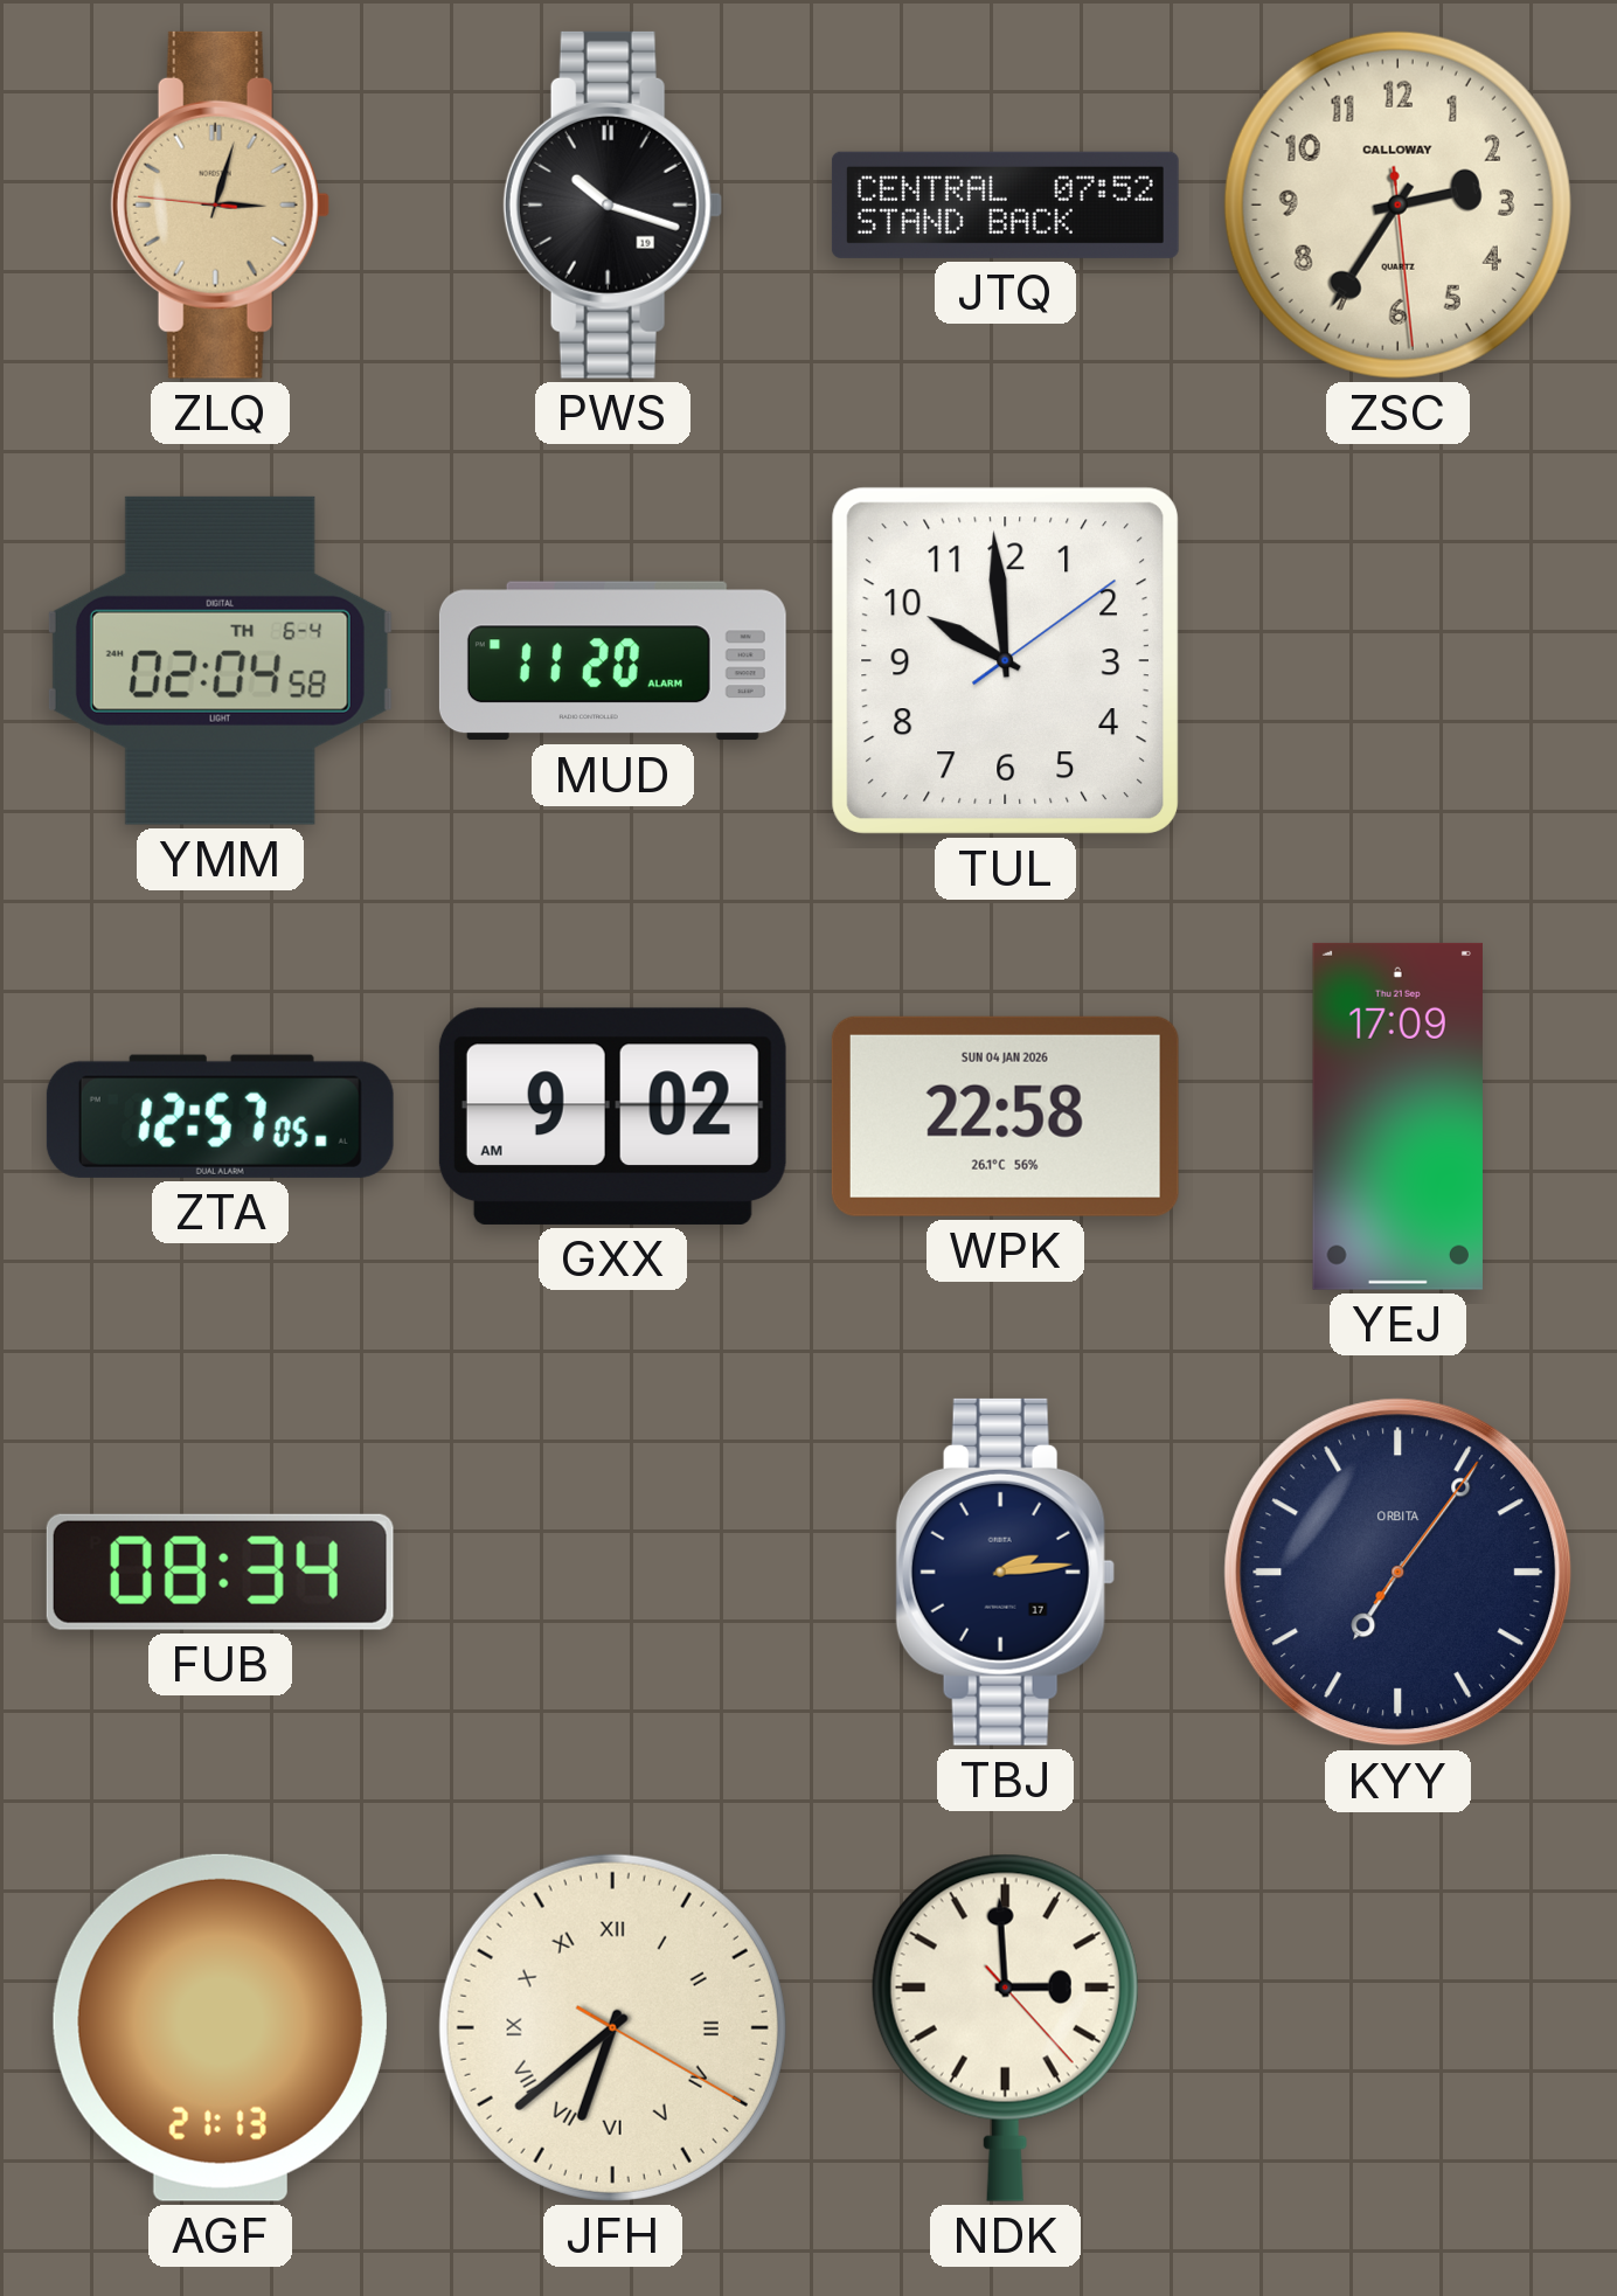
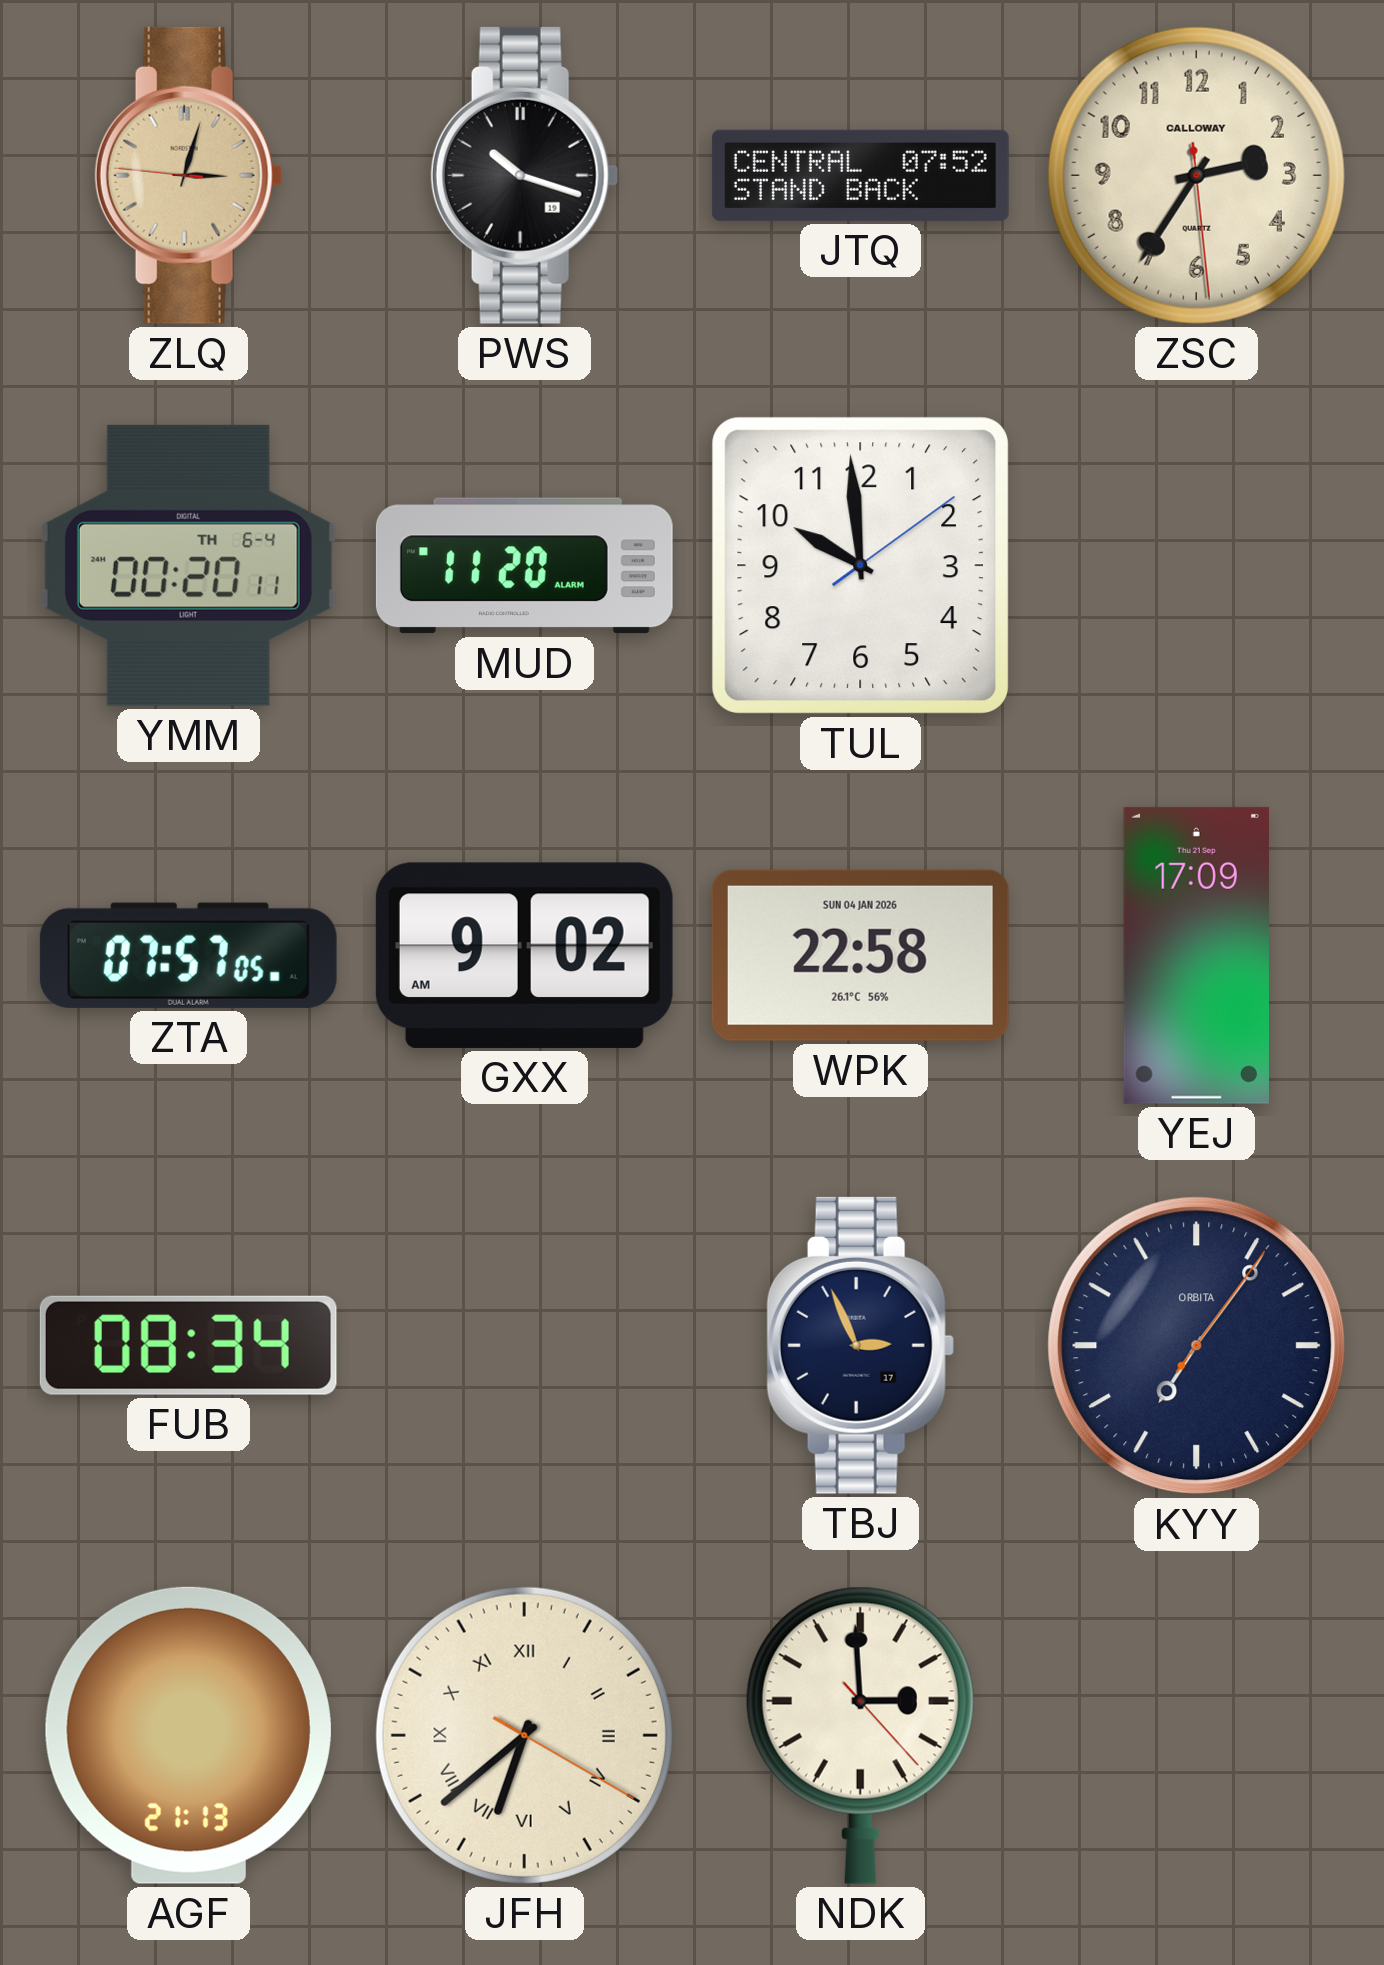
YMM: 02:04 -> 00:20 (188, 565)
ZTA: 12:57 -> 07:57 (188, 955)
TBJ: 2:14 -> 2:56 (860, 1345)
